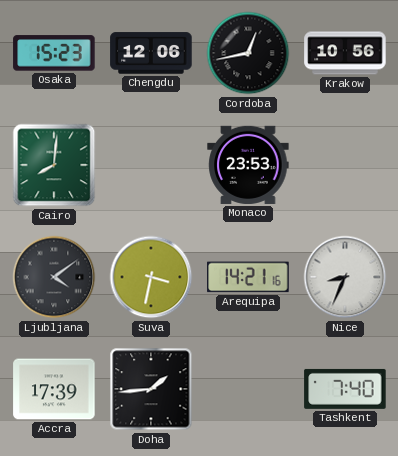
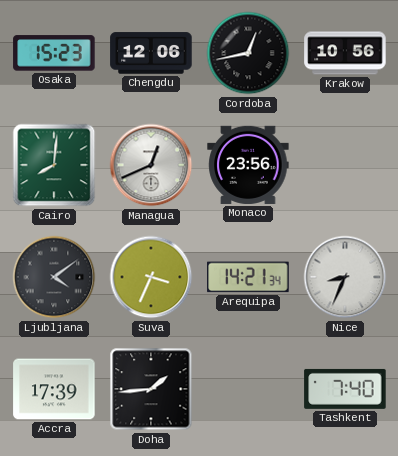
Managua: none -> 12:41 (151, 165)
Monaco: 23:53 -> 23:56 (248, 165)
Suva: 3:32 -> 3:34 (151, 277)
Arequipa: 14:21:16 -> 14:21:34 (248, 277)
